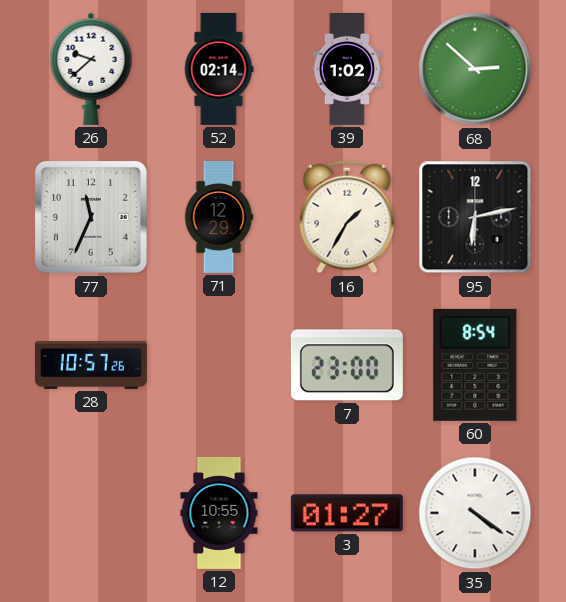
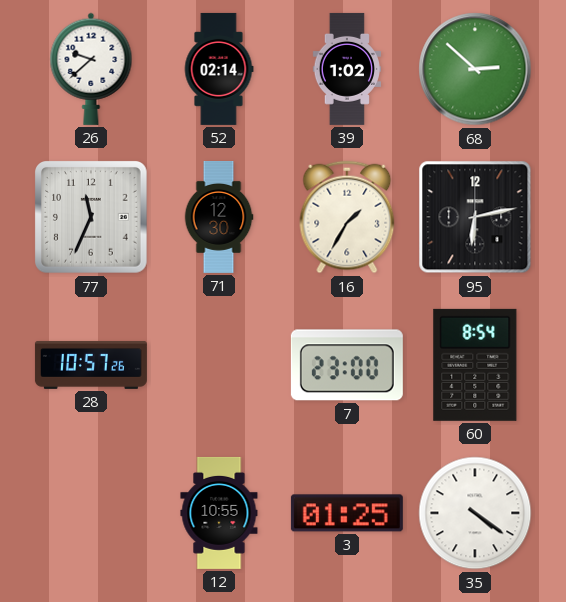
71: 12:29 -> 12:30 (219, 217)
3: 01:27 -> 01:25 (347, 513)
